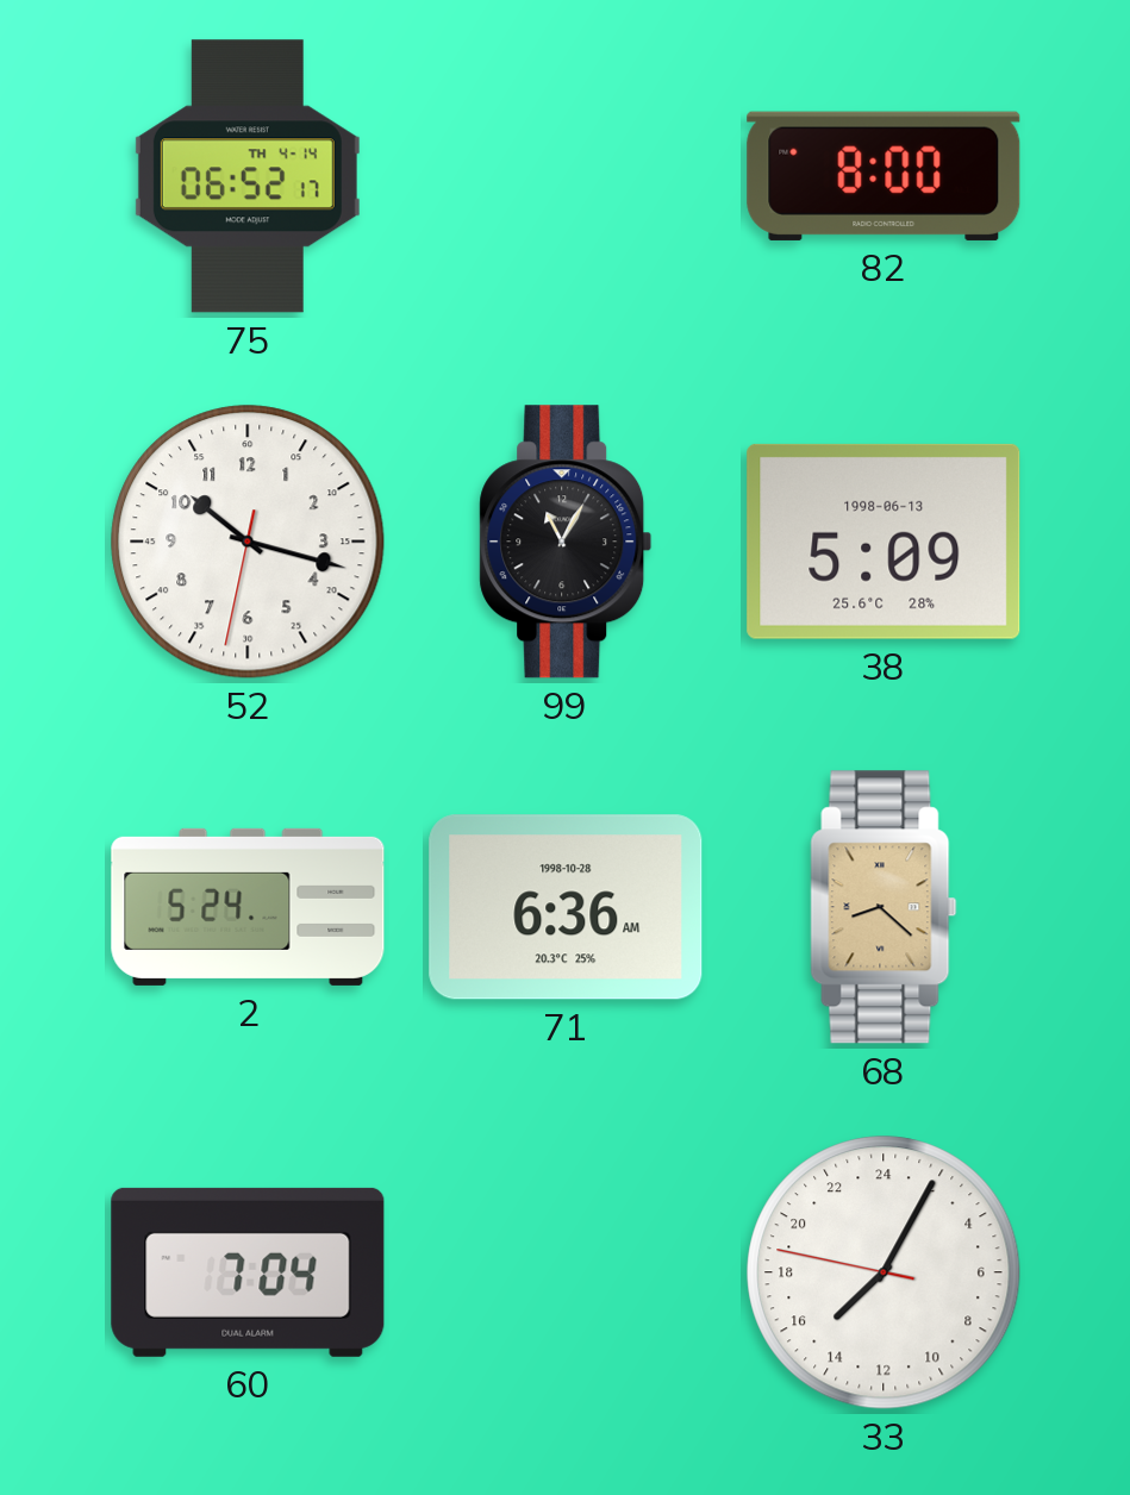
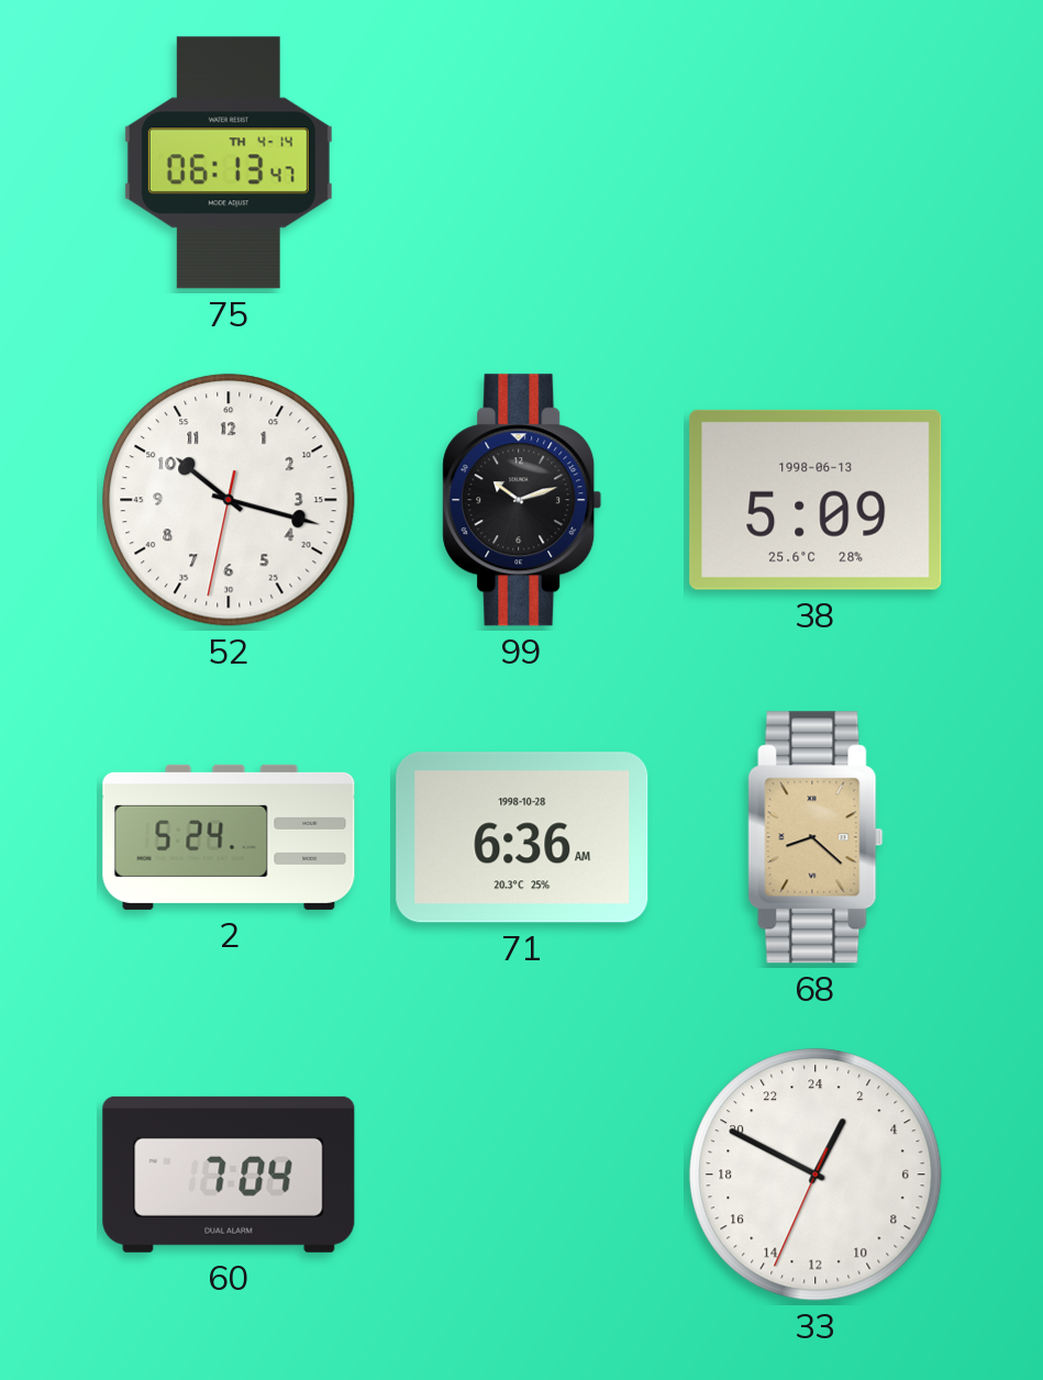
75: 06:52 -> 06:13 (229, 163)
82: 8:00 -> none (884, 176)
99: 11:05 -> 10:12 (522, 500)
33: 15:04 -> 1:49 (815, 1175)
